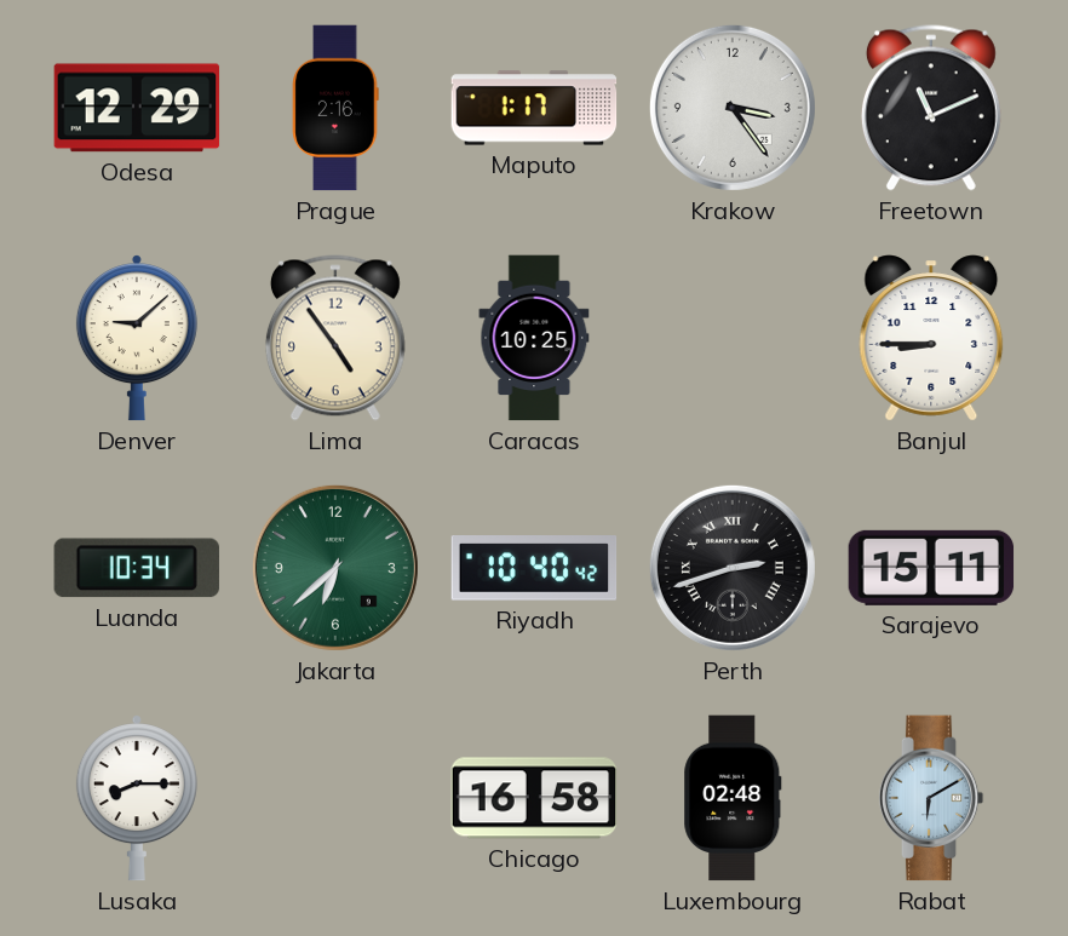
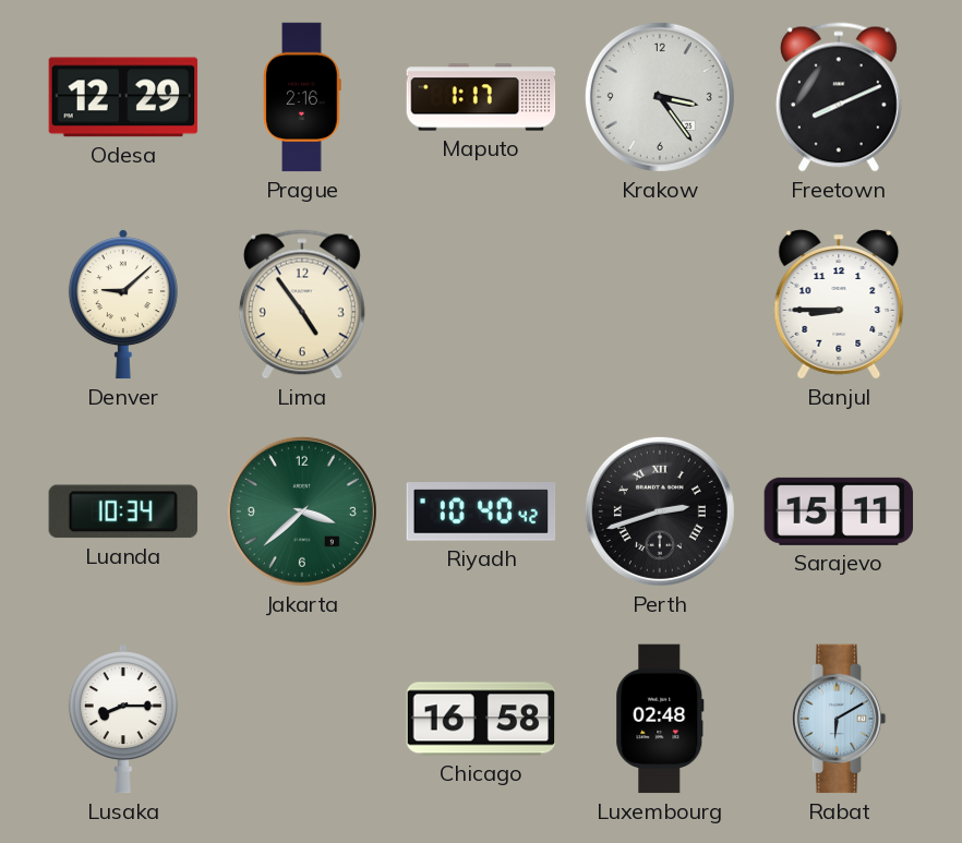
Freetown: 11:11 -> 8:11 (839, 97)
Caracas: 10:25 -> none (534, 338)
Jakarta: 6:38 -> 3:38 (302, 511)
